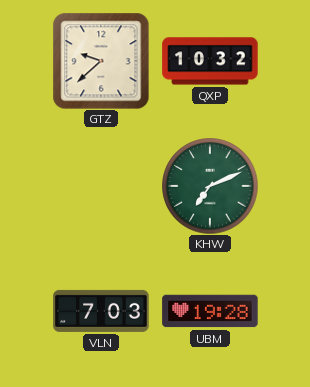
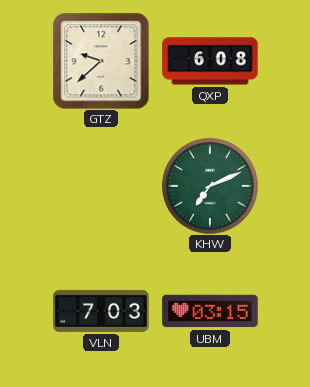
QXP: 10:32 -> 6:08 (210, 61)
UBM: 19:28 -> 03:15 (210, 311)
